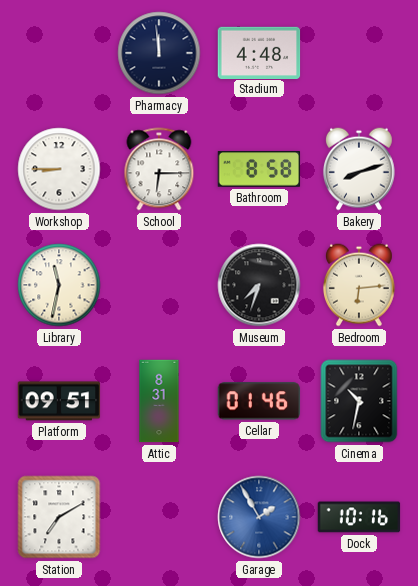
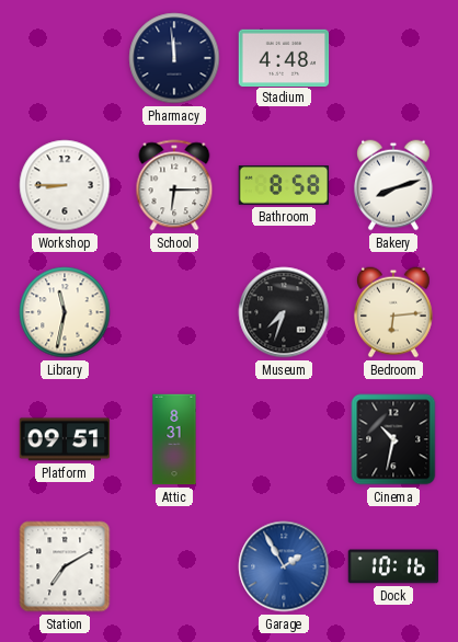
Cellar: 01:46 -> none (258, 401)
